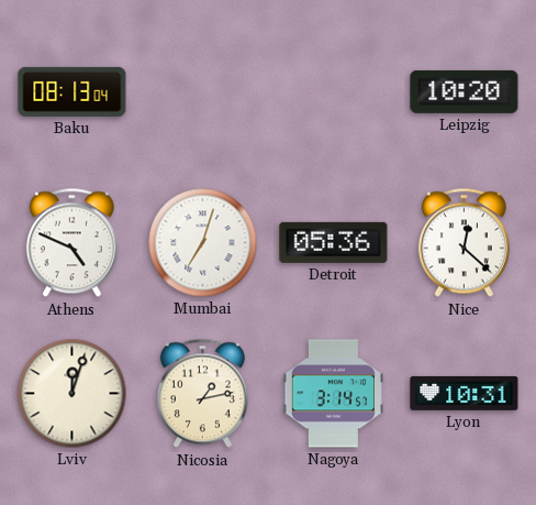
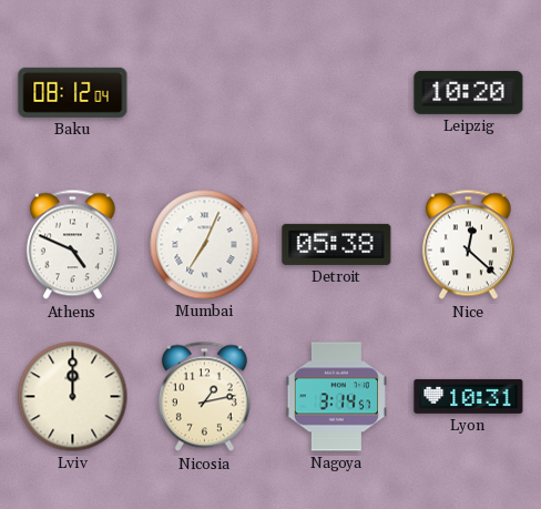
Baku: 08:13 -> 08:12 (73, 92)
Mumbai: 7:03 -> 7:04 (205, 245)
Detroit: 05:36 -> 05:38 (337, 244)
Lviv: 12:03 -> 12:00 (73, 397)
